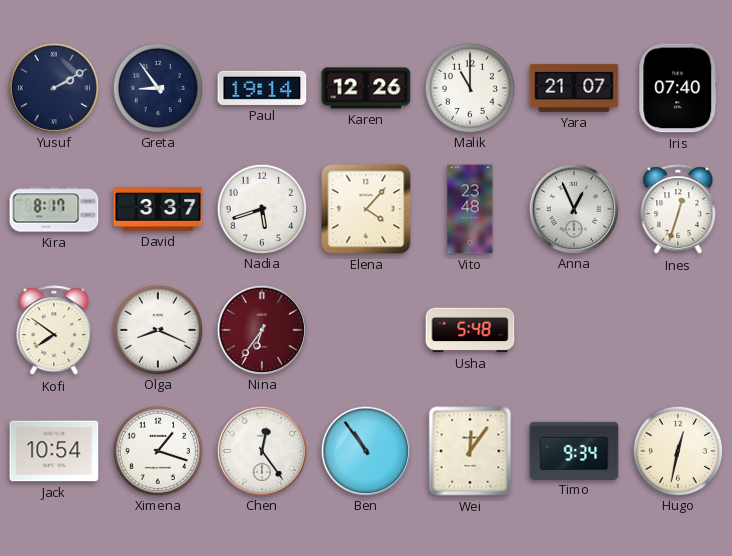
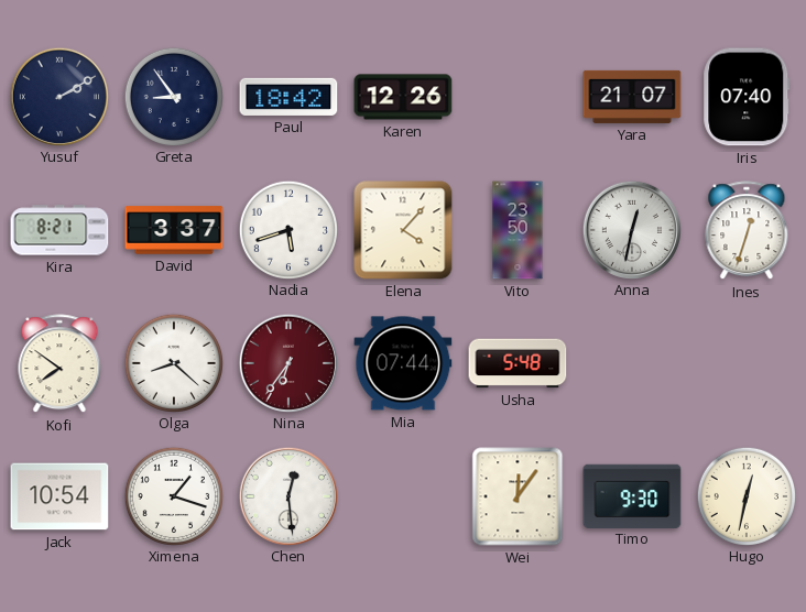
Paul: 19:14 -> 18:42 (288, 97)
Malik: 11:00 -> none (469, 87)
Kira: 8:17 -> 8:21 (59, 230)
Vito: 23:48 -> 23:50 (518, 230)
Anna: 12:56 -> 12:32 (631, 229)
Olga: 8:19 -> 8:22 (173, 362)
Mia: none -> 07:44 (403, 363)
Chen: 12:24 -> 12:29 (287, 495)
Ben: 10:54 -> none (365, 450)
Timo: 9:34 -> 9:30 (632, 495)
